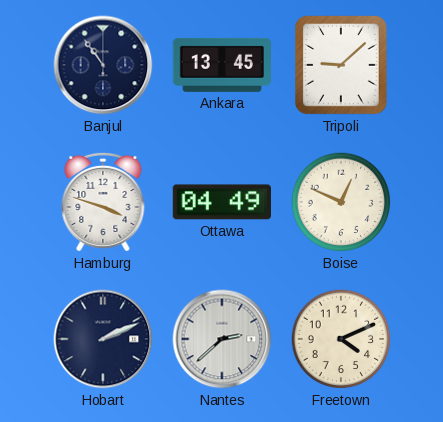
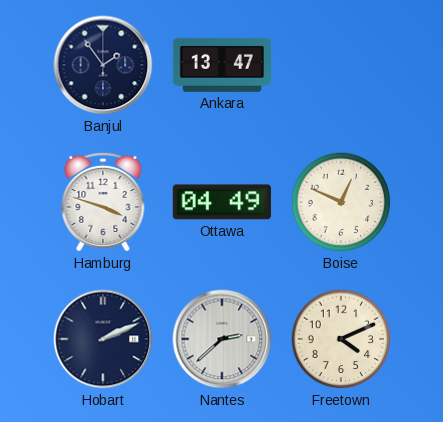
Banjul: 10:54 -> 1:54 (103, 65)
Ankara: 13:45 -> 13:47 (221, 65)
Tripoli: 9:08 -> none (342, 66)
